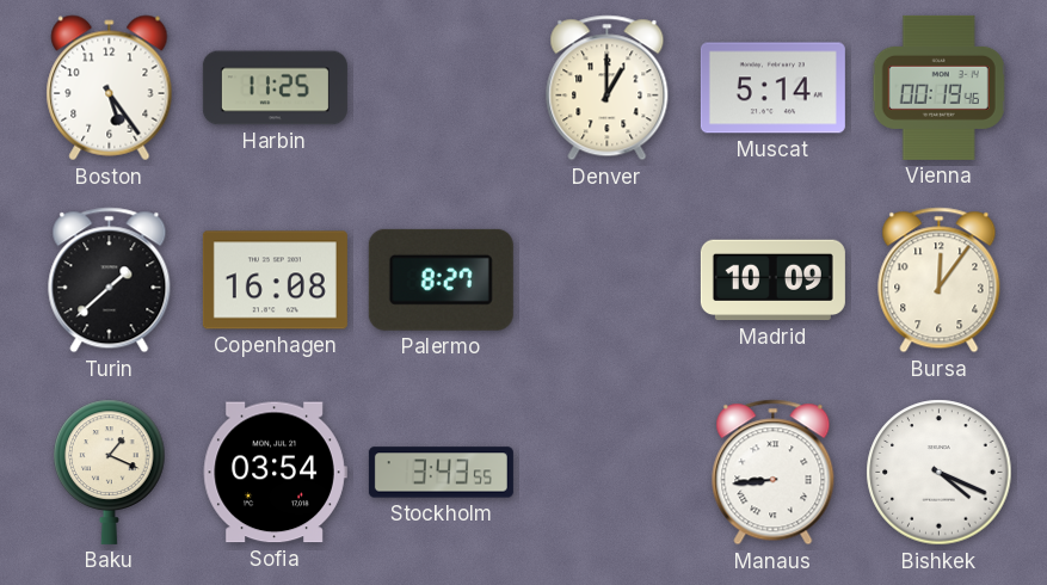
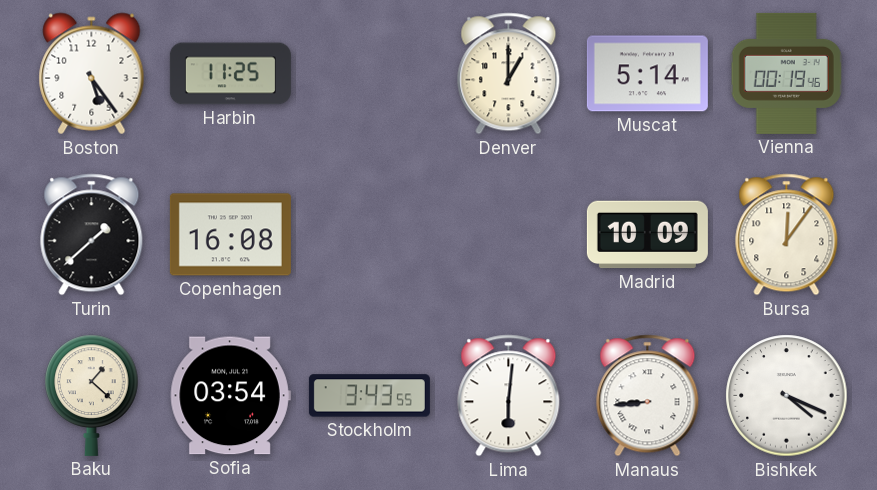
Palermo: 8:27 -> none (441, 279)
Baku: 1:19 -> 1:22 (92, 395)
Lima: none -> 6:01 (509, 396)
